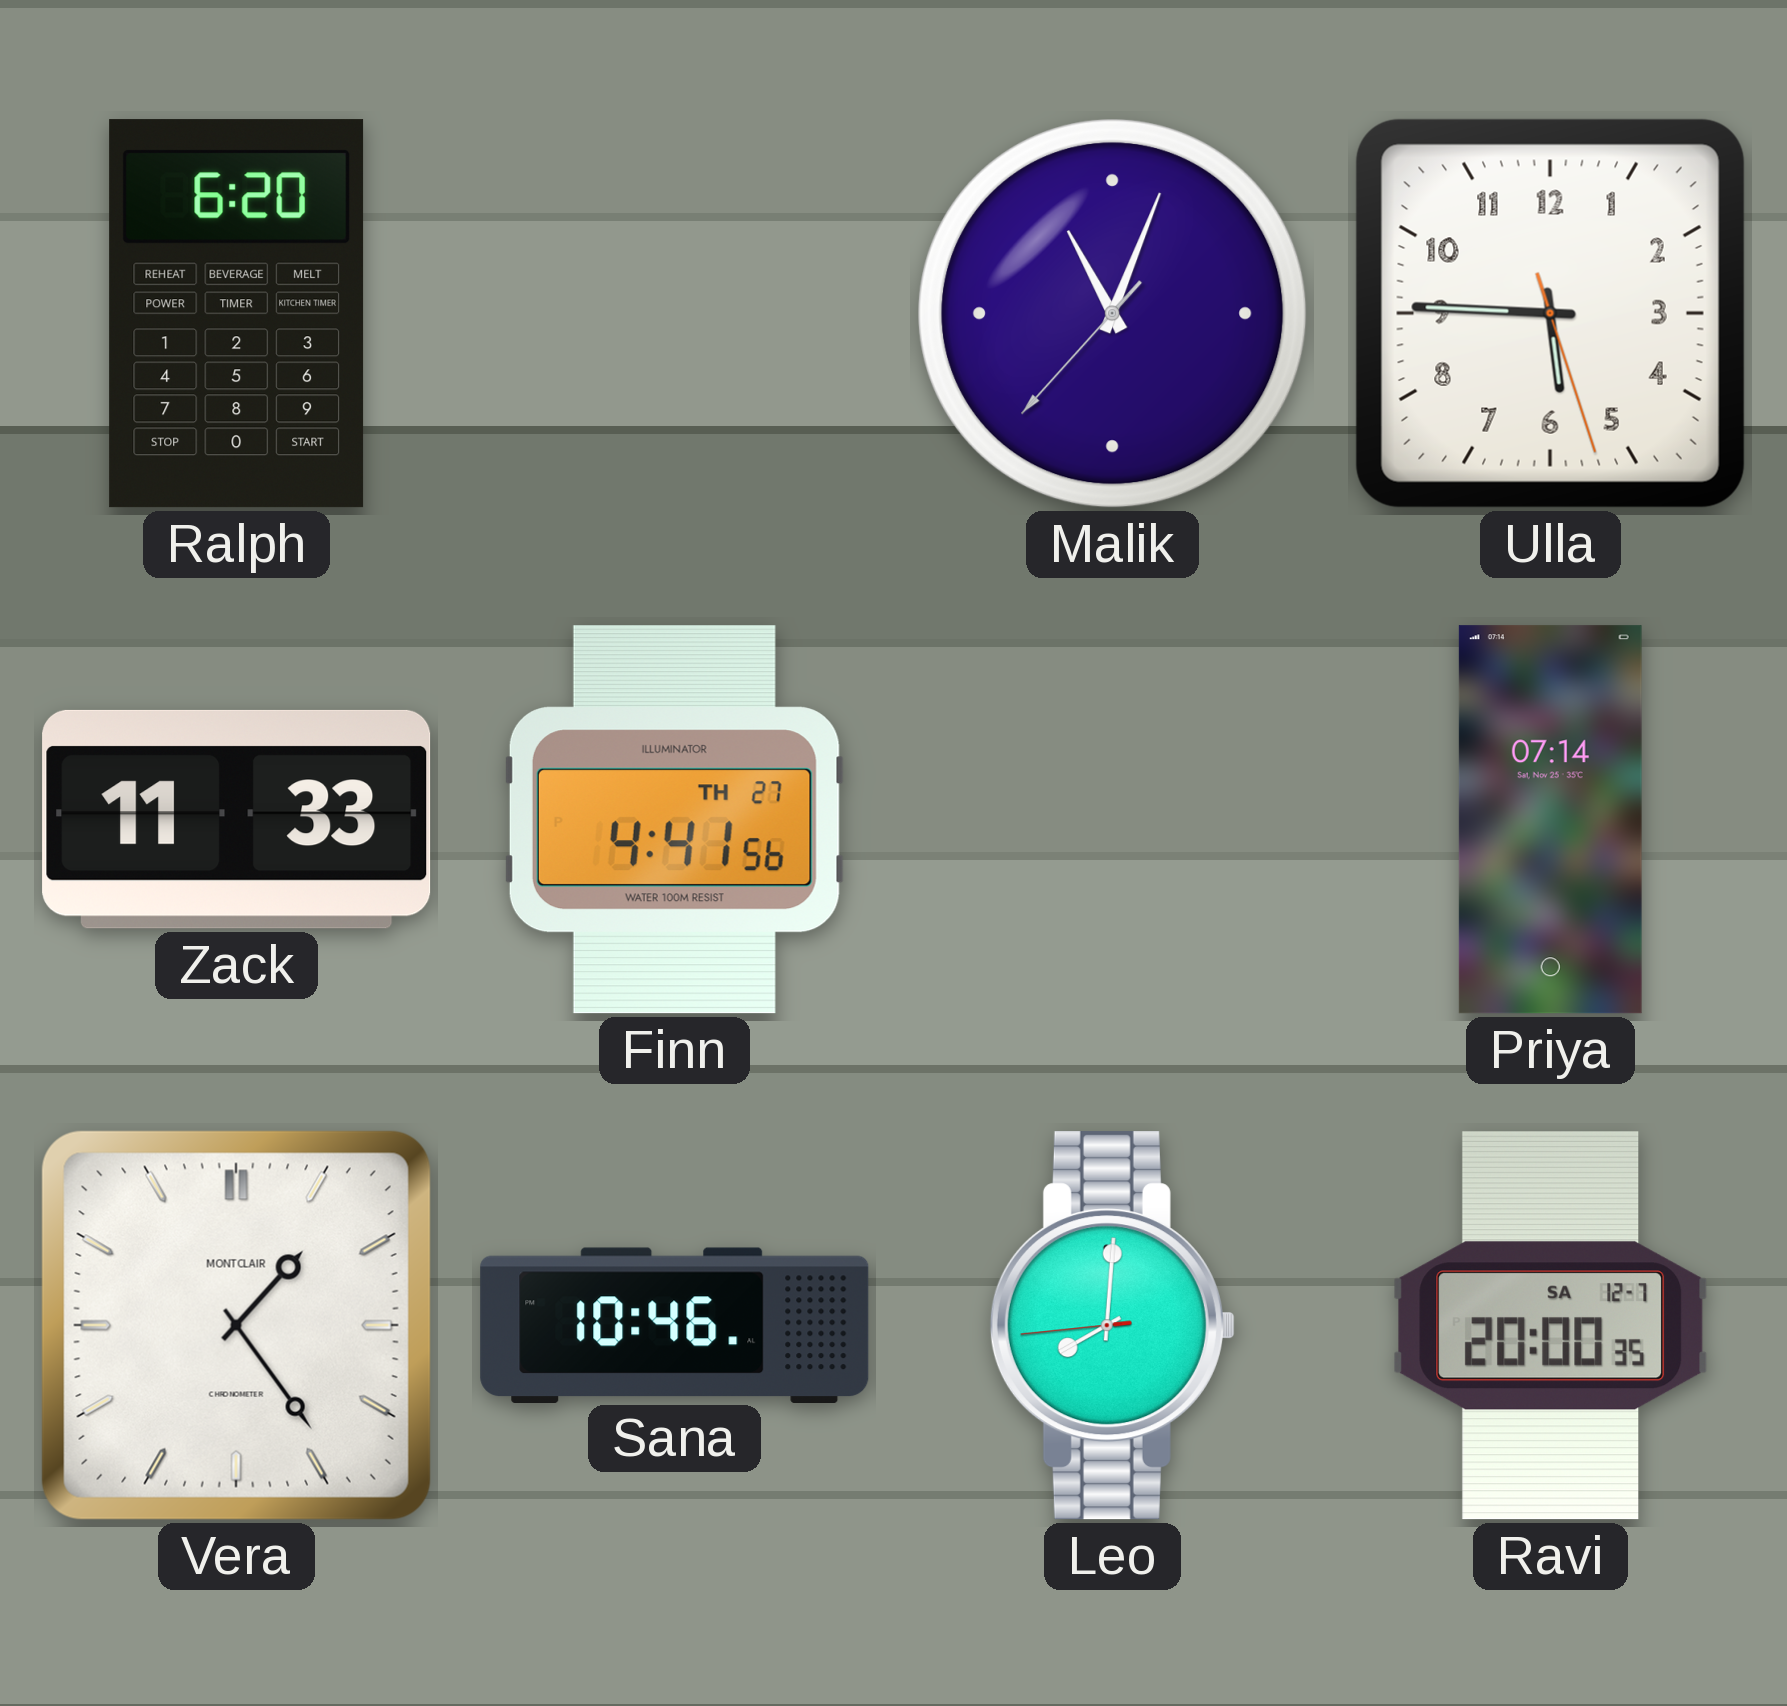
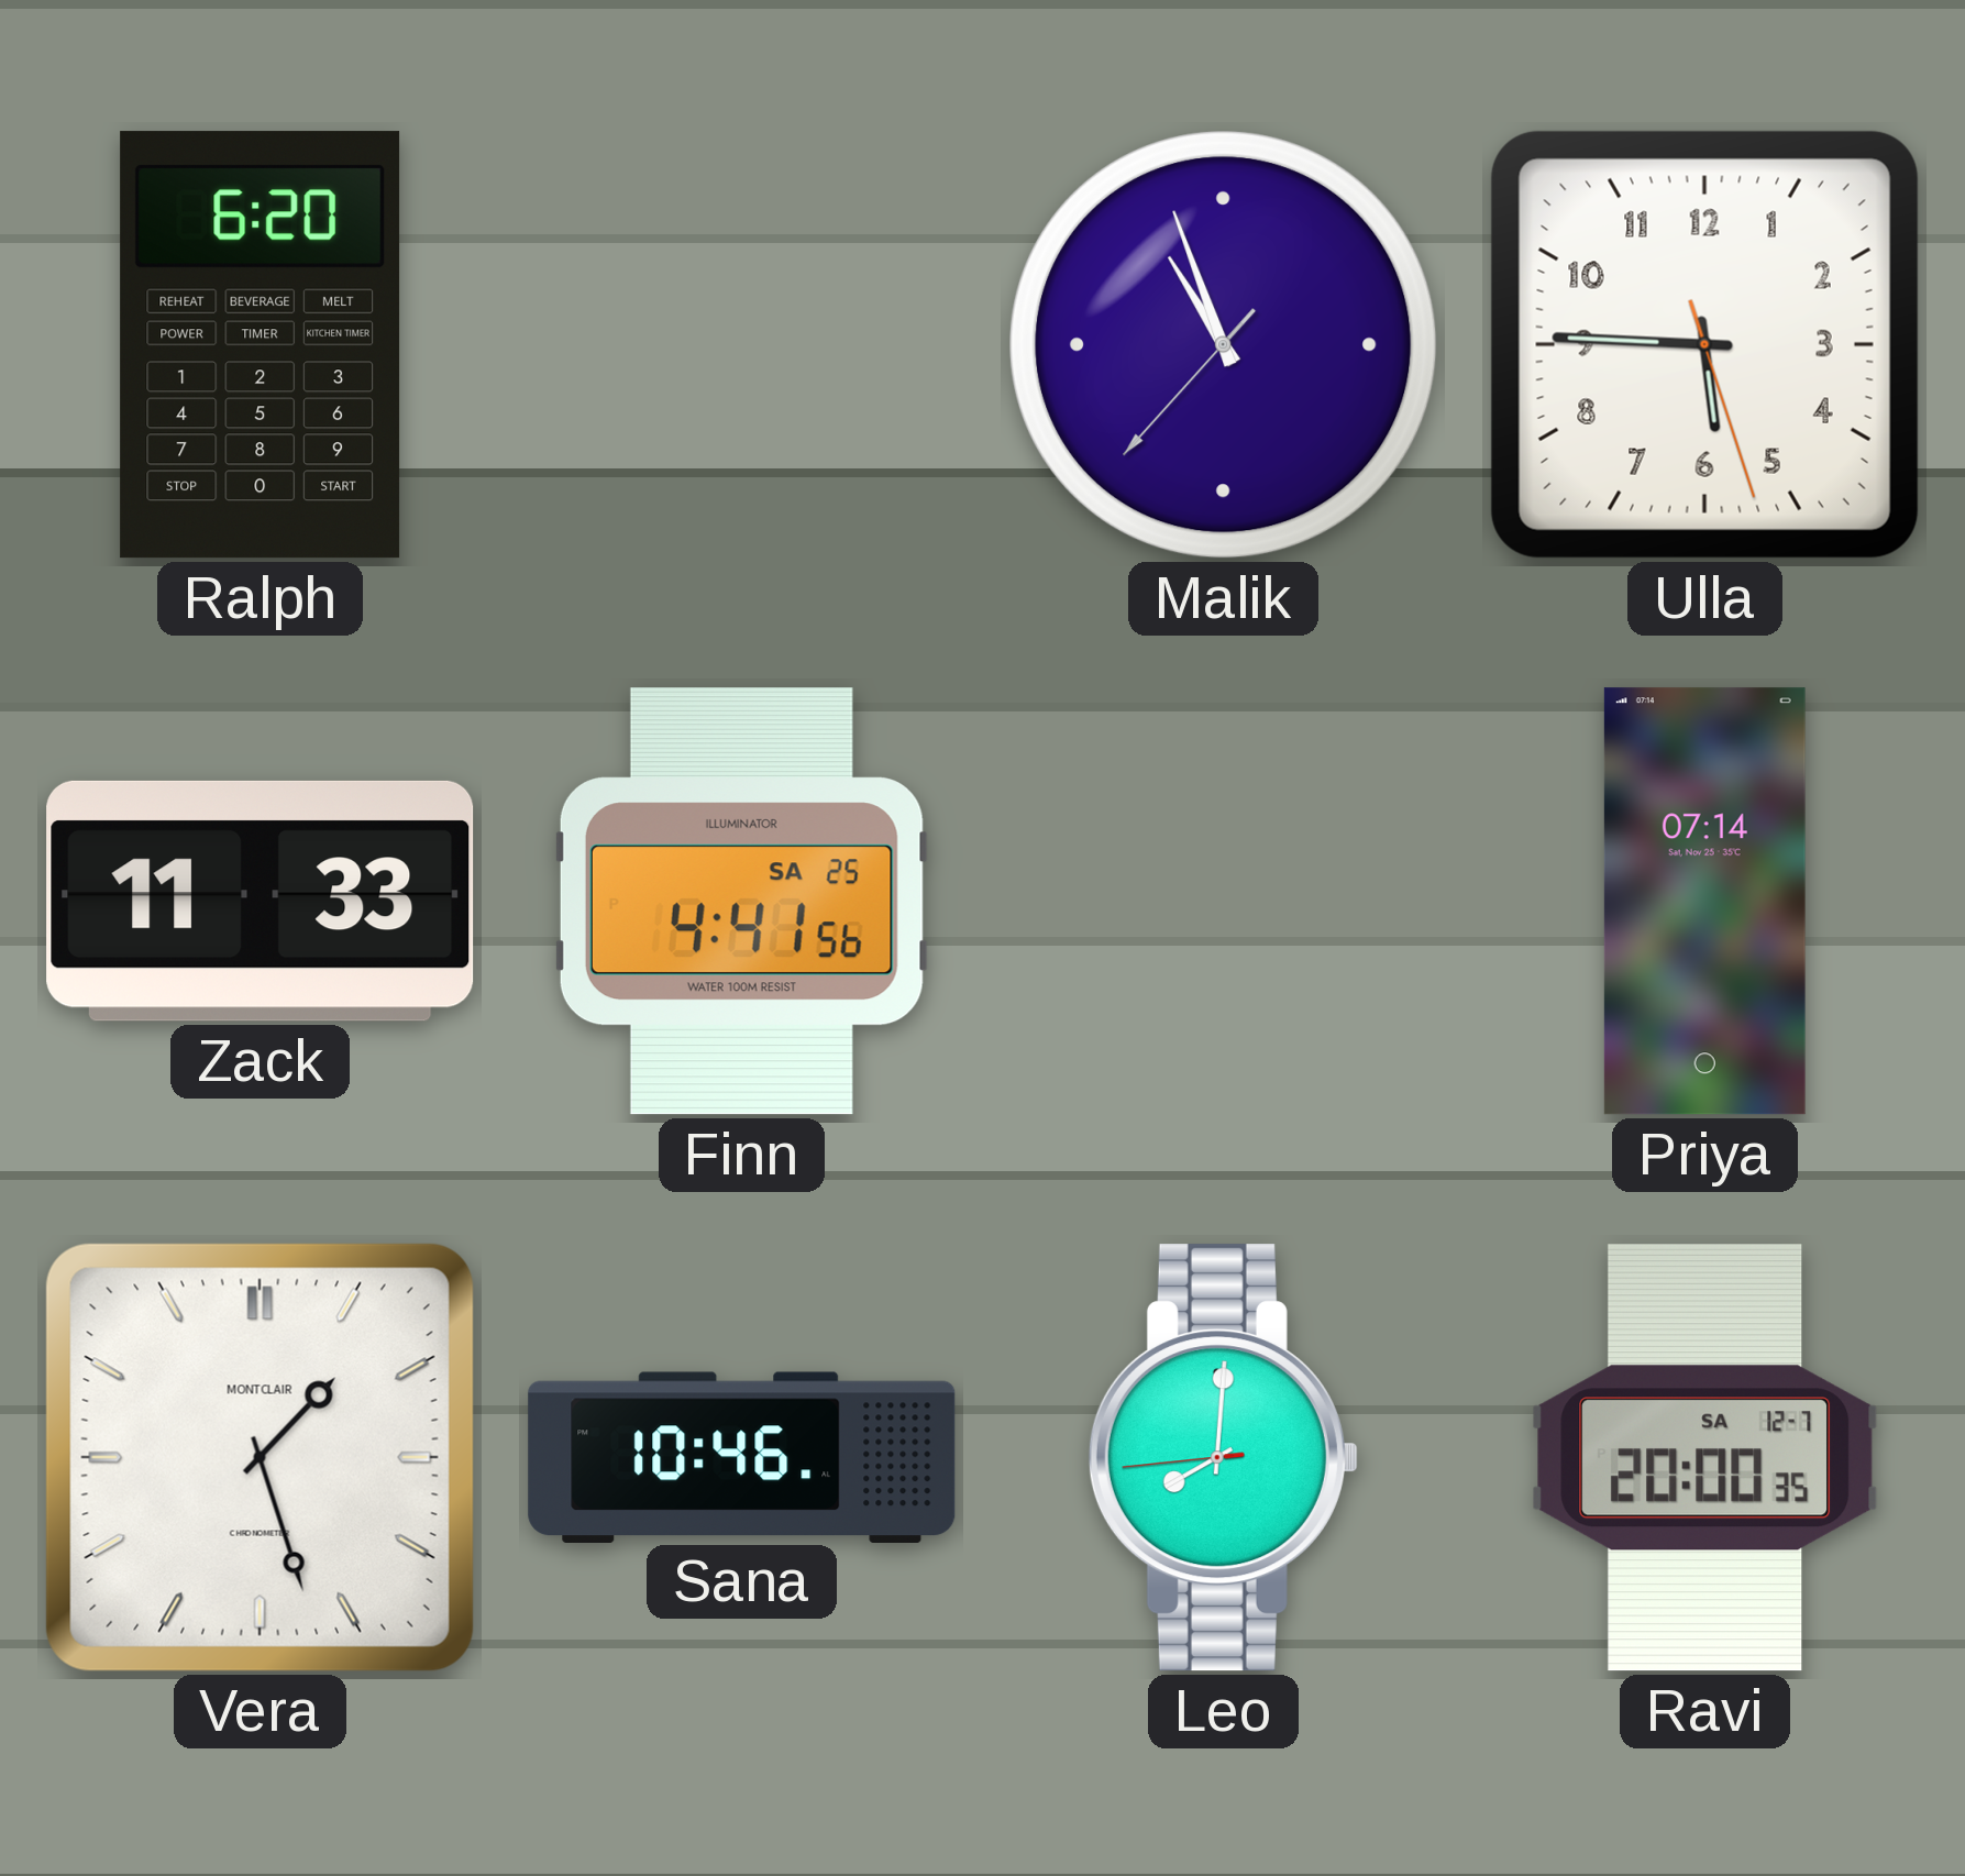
Malik: 11:03 -> 10:56 (1224, 345)
Finn date: TH 27 -> SA 25 (741, 902)
Vera: 1:24 -> 1:27 (260, 1457)
